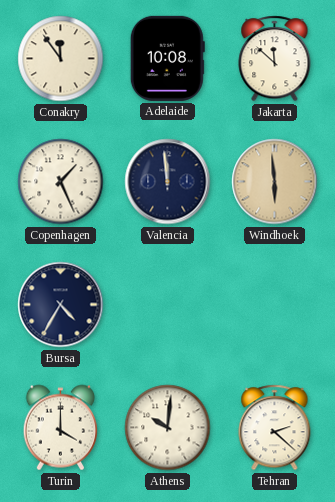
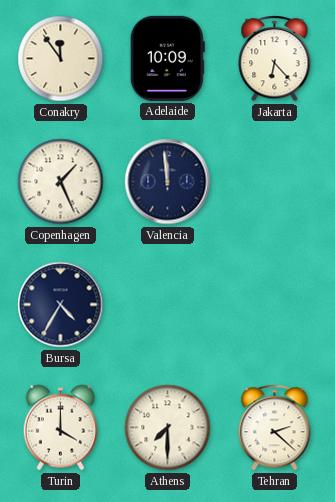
Adelaide: 10:08 -> 10:09 (167, 58)
Jakarta: 11:52 -> 6:23 (275, 59)
Windhoek: 5:59 -> none (275, 182)
Athens: 10:01 -> 7:30 (168, 428)
